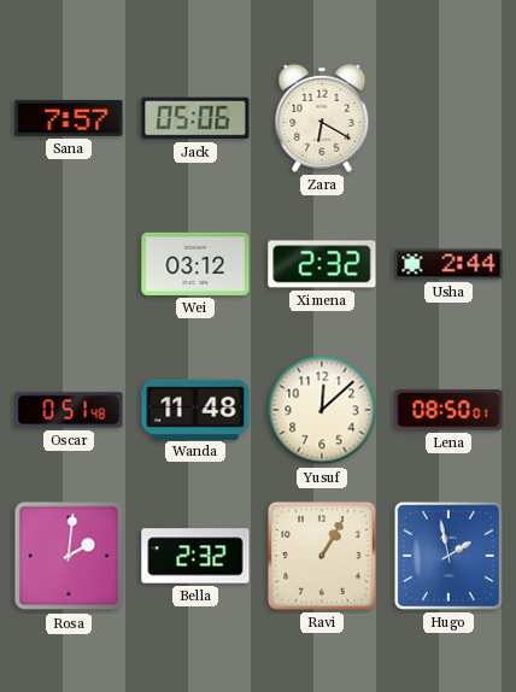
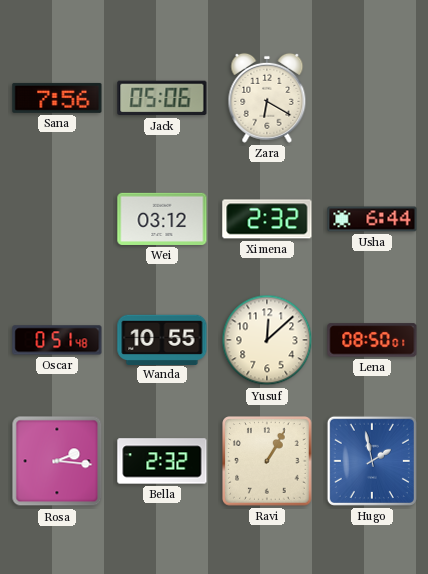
Sana: 7:57 -> 7:56 (57, 98)
Usha: 2:44 -> 6:44 (372, 219)
Wanda: 11:48 -> 10:55 (162, 339)
Rosa: 2:01 -> 2:16 (57, 461)
